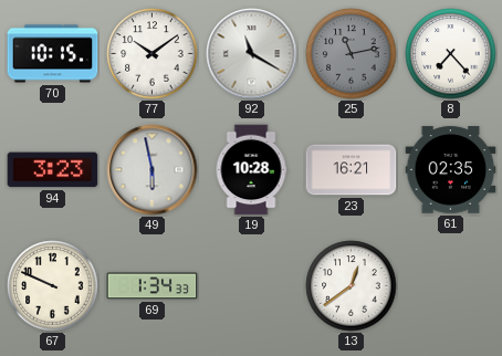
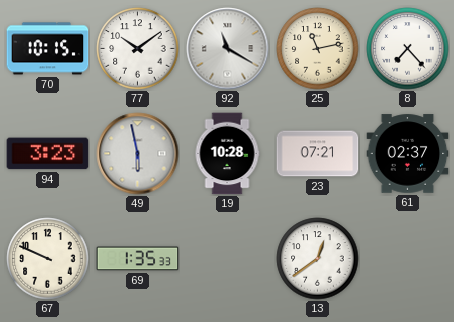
25 dial: grey -> cream (318, 49)
23: 16:21 -> 07:21 (318, 154)
61: 02:35 -> 02:37 (408, 154)
69: 1:34 -> 1:35 (138, 259)
